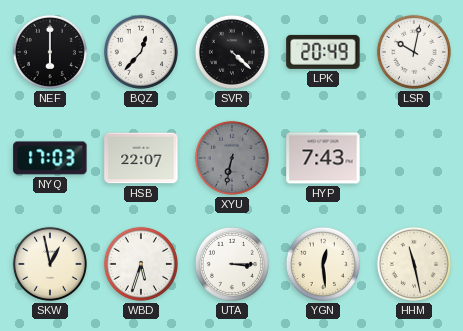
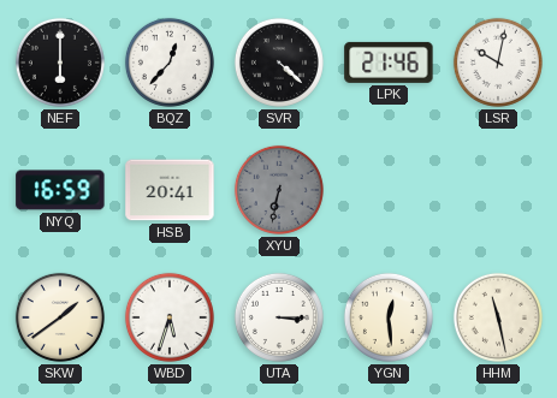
LPK: 20:49 -> 21:46 (389, 63)
NYQ: 17:03 -> 16:59 (60, 190)
HSB: 22:07 -> 20:41 (170, 190)
HYP: 7:43 -> none (323, 158)
SKW: 12:58 -> 1:39 (60, 317)
